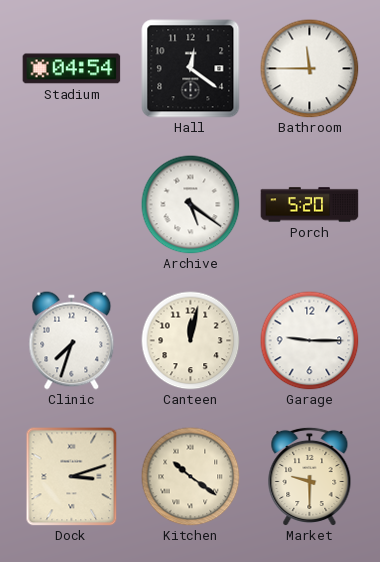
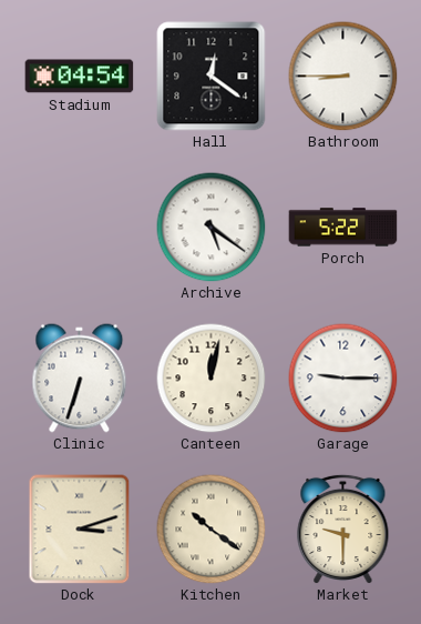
Bathroom: 11:45 -> 8:45 (343, 77)
Porch: 5:20 -> 5:22 (343, 228)
Clinic: 7:33 -> 6:33 (80, 379)
